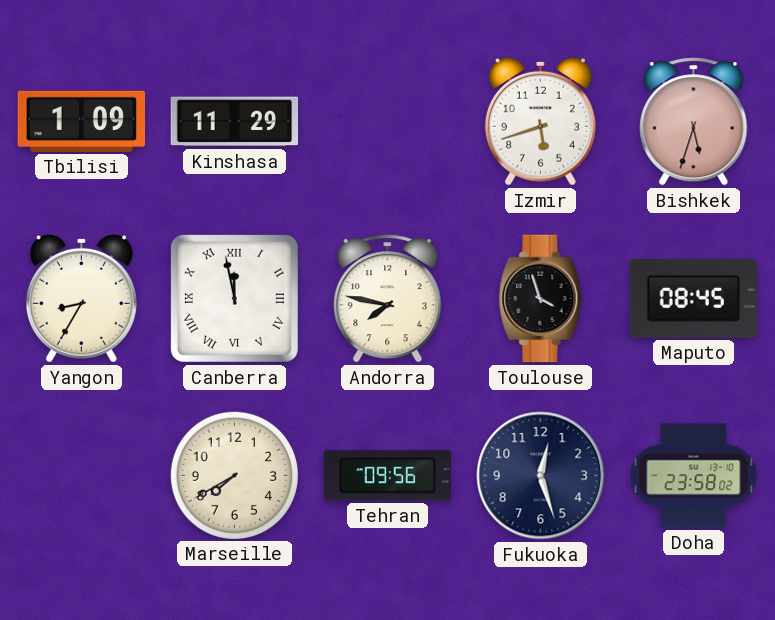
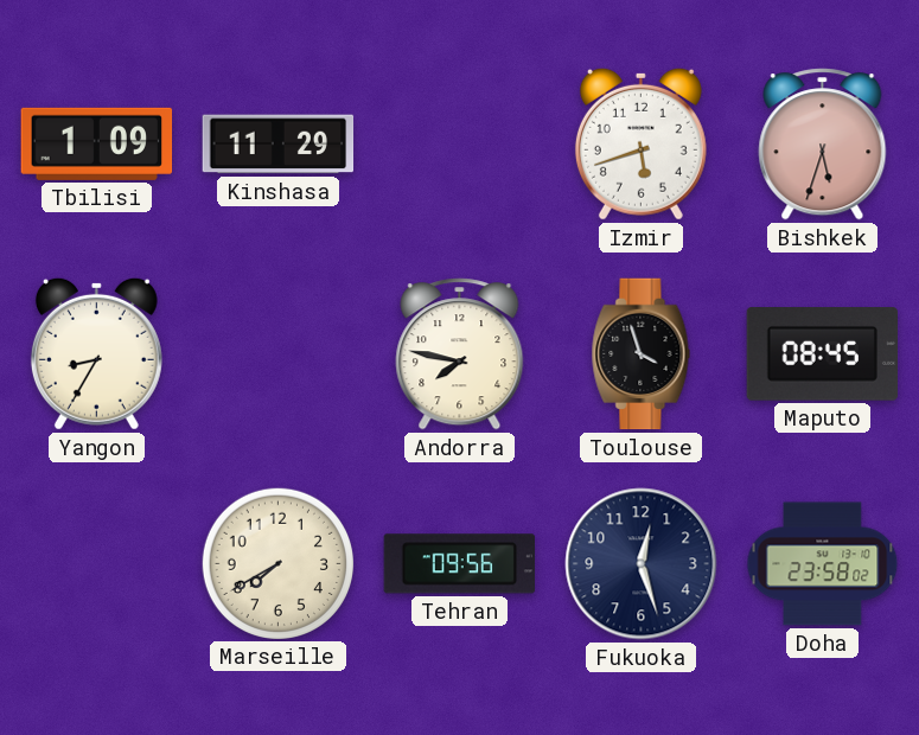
Canberra: 11:58 -> none (234, 298)
